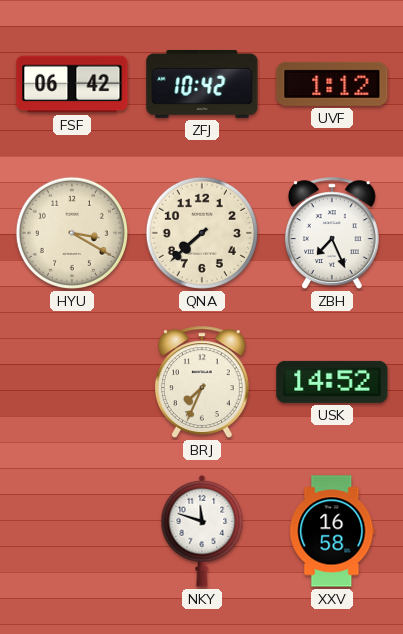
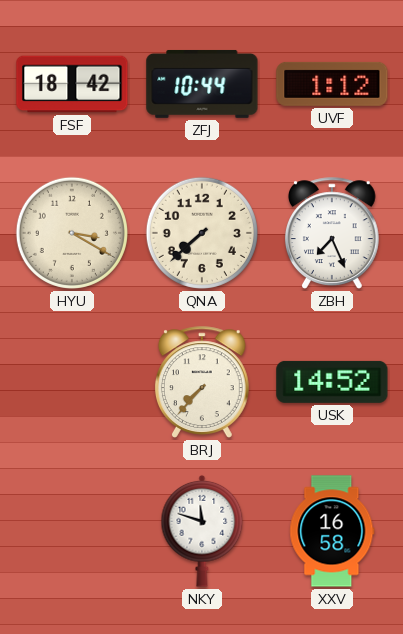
FSF: 06:42 -> 18:42 (72, 84)
ZFJ: 10:42 -> 10:44 (202, 84)
BRJ: 7:34 -> 7:37 (202, 382)
